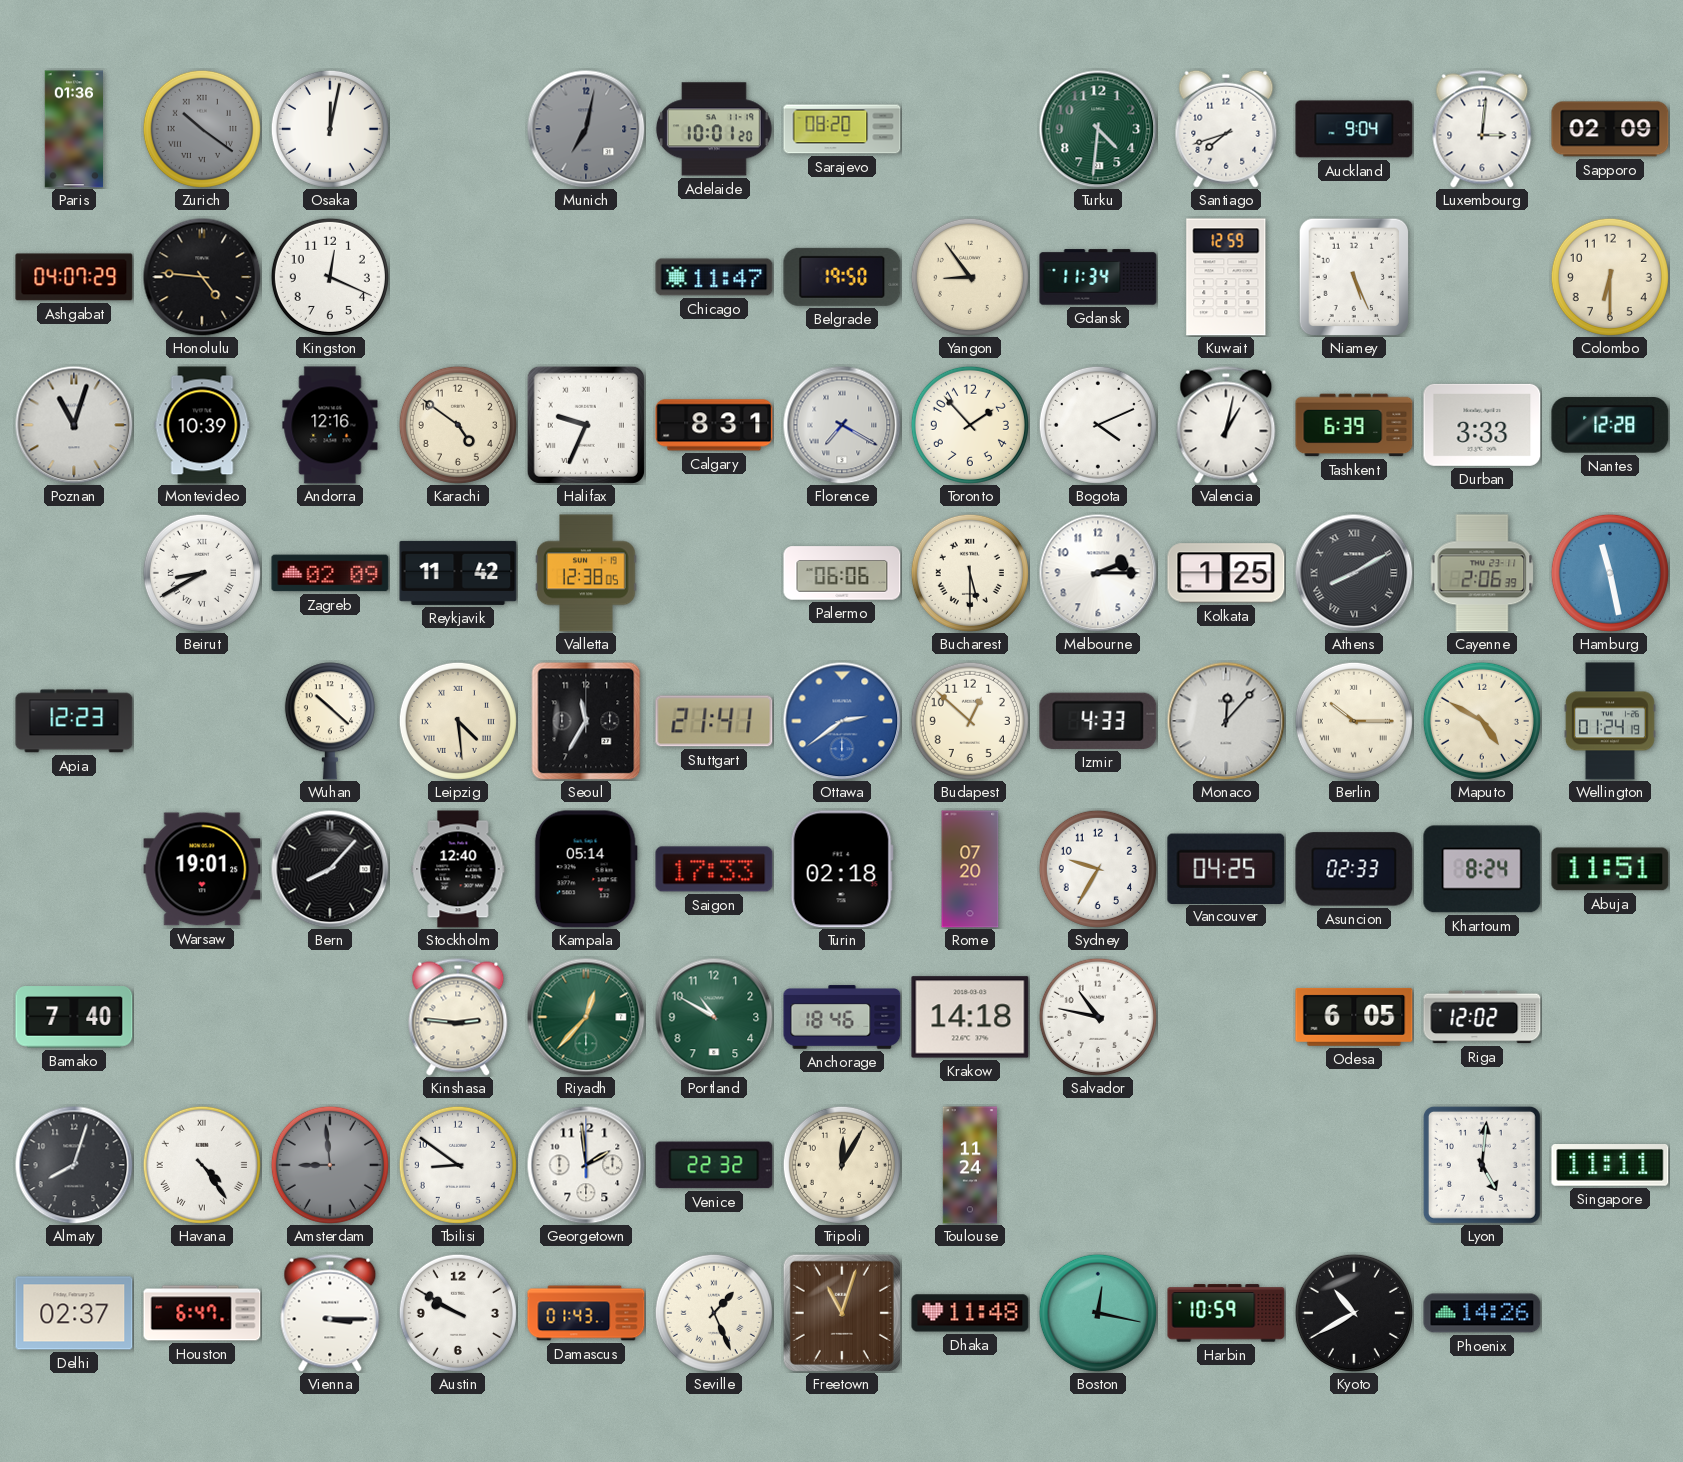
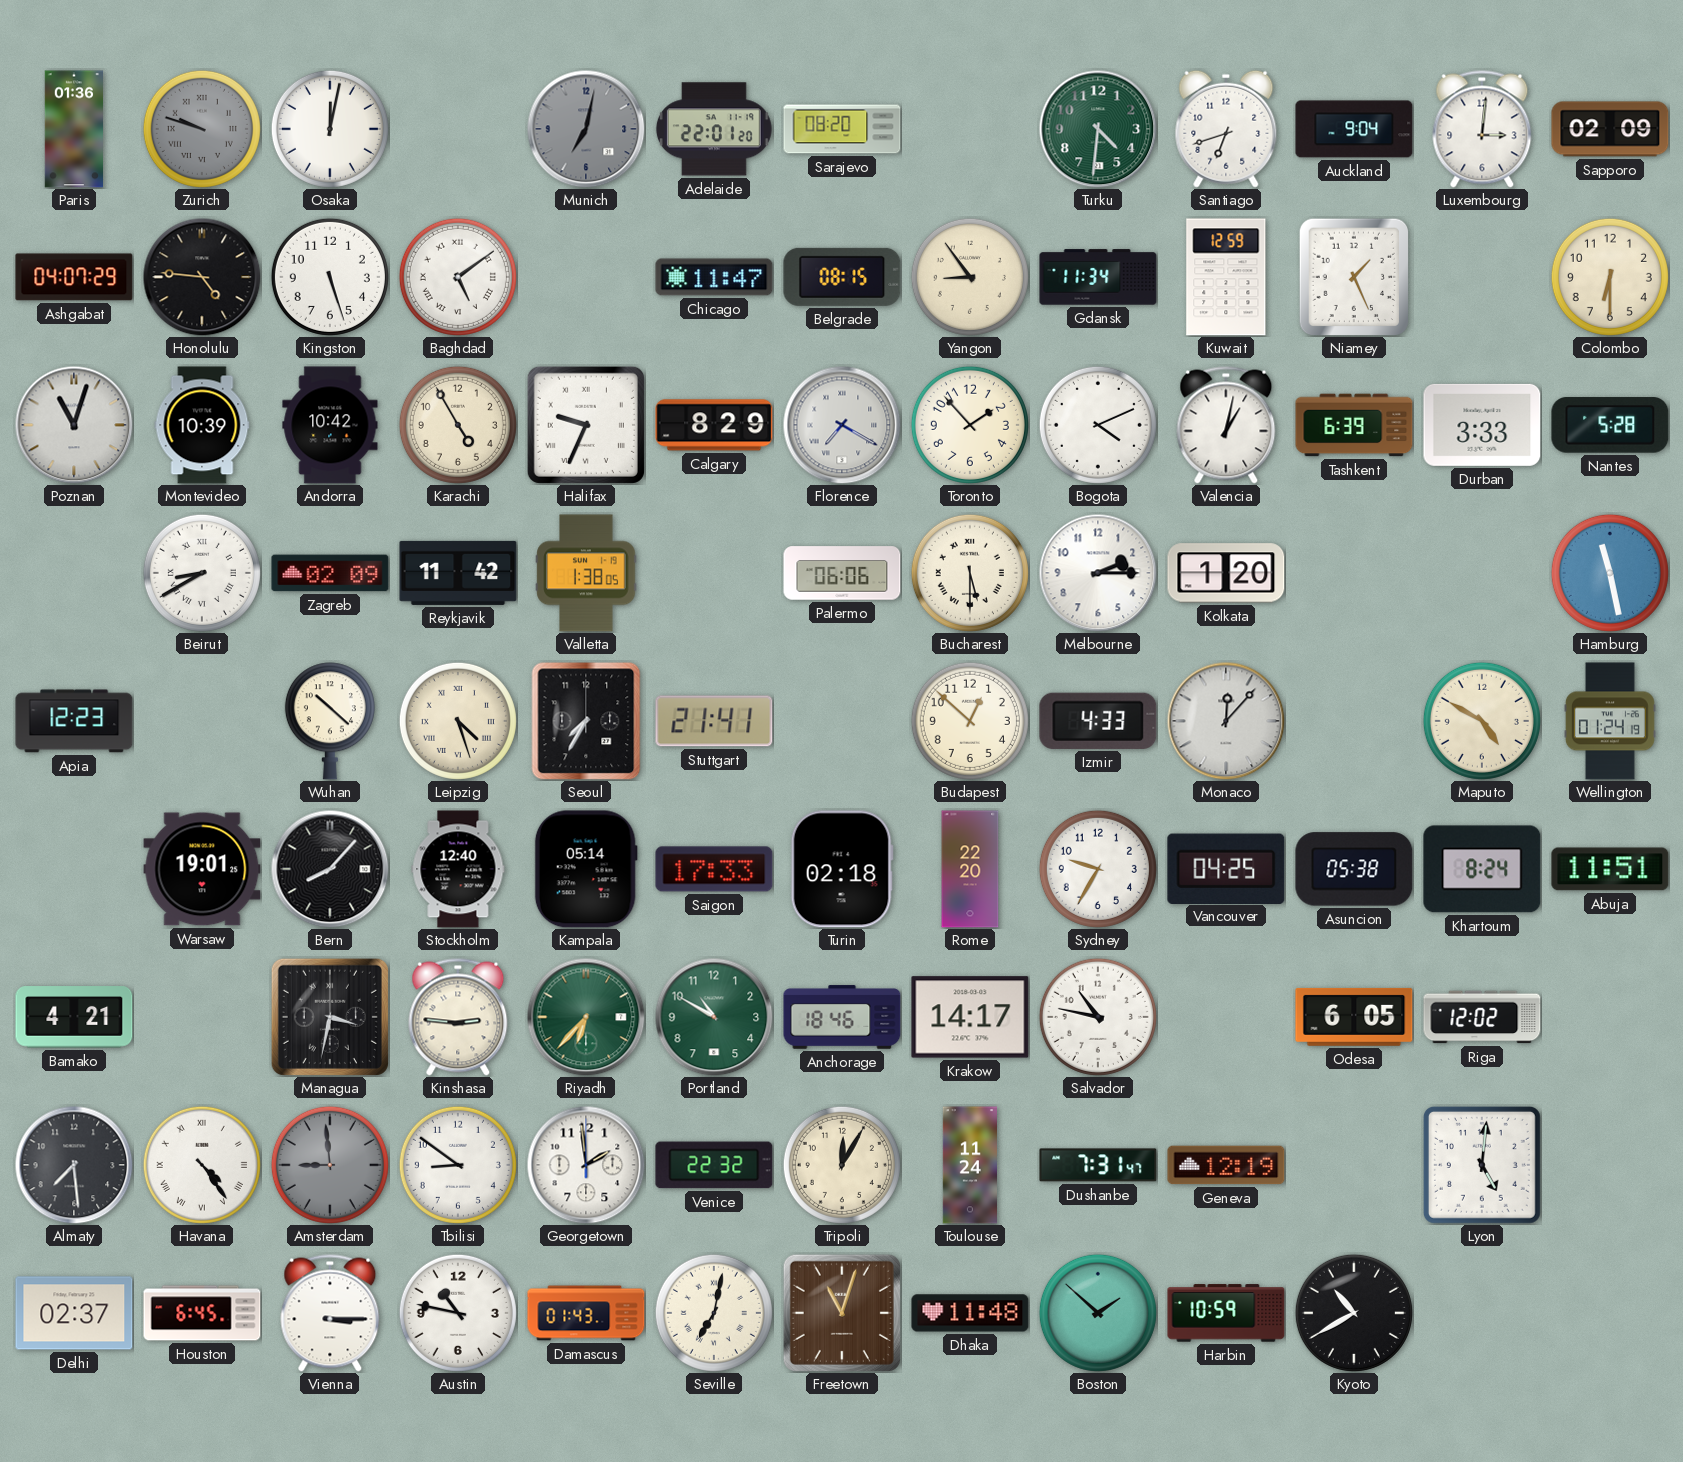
Zurich: 10:21 -> 9:48 (202, 129)
Adelaide: 10:01 -> 22:01 (714, 129)
Santiago: 7:42 -> 6:42 (1226, 129)
Kingston: 12:19 -> 5:27 (330, 277)
Baghdad: none -> 5:09 (458, 277)
Belgrade: 19:50 -> 08:15 (842, 277)
Niamey: 5:26 -> 1:26 (1354, 277)
Andorra: 12:16 -> 10:42 (330, 425)
Karachi: 4:51 -> 4:55 (458, 425)
Calgary: 8:31 -> 8:29 (714, 425)
Nantes: 12:28 -> 5:28 (1610, 425)
Valletta: 12:38 -> 1:38 (586, 573)
Kolkata: 1:25 -> 1:20 (1226, 573)
Athens: 8:10 -> none (1354, 573)
Cayenne: 2:06 -> none (1482, 573)
Leipzig: 4:29 -> 4:27 (458, 721)
Seoul: 11:35 -> 7:35 (586, 721)
Ottawa: 2:39 -> none (842, 721)
Berlin: 10:15 -> none (1354, 721)
Rome: 07:20 -> 22:20 (970, 869)
Asuncion: 02:33 -> 05:38 (1354, 869)
Bamako: 7:40 -> 4:21 (74, 1017)
Managua: none -> 3:32 (330, 1017)
Riyadh: 12:37 -> 6:37 (586, 1017)
Krakow: 14:18 -> 14:17 (970, 1017)
Almaty: 8:03 -> 7:29 (74, 1165)
Dushanbe: none -> 7:31 (1098, 1165)
Geneva: none -> 12:19 (1226, 1165)
Singapore: 11:11 -> none (1610, 1166)
Houston: 6:47 -> 6:45 (202, 1313)
Austin: 9:50 -> 10:47 (458, 1313)
Seville: 1:26 -> 7:02 (714, 1313)
Boston: 12:17 -> 1:52 (1098, 1313)
Phoenix: 14:26 -> none (1482, 1313)
